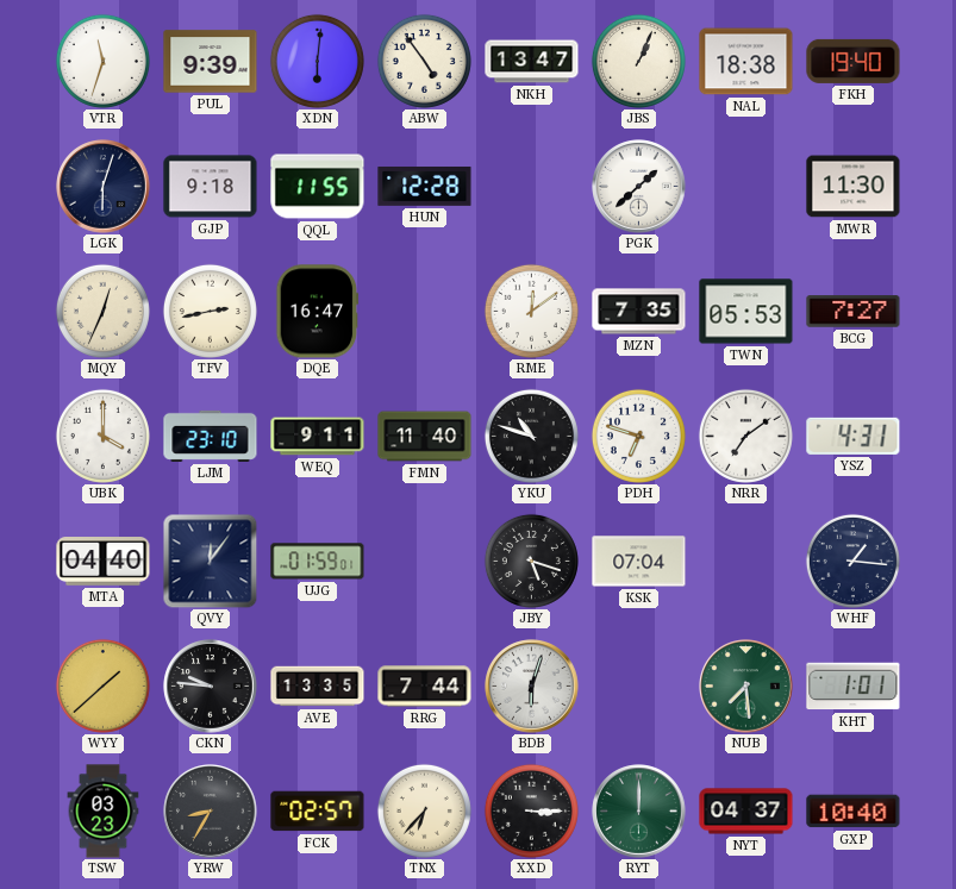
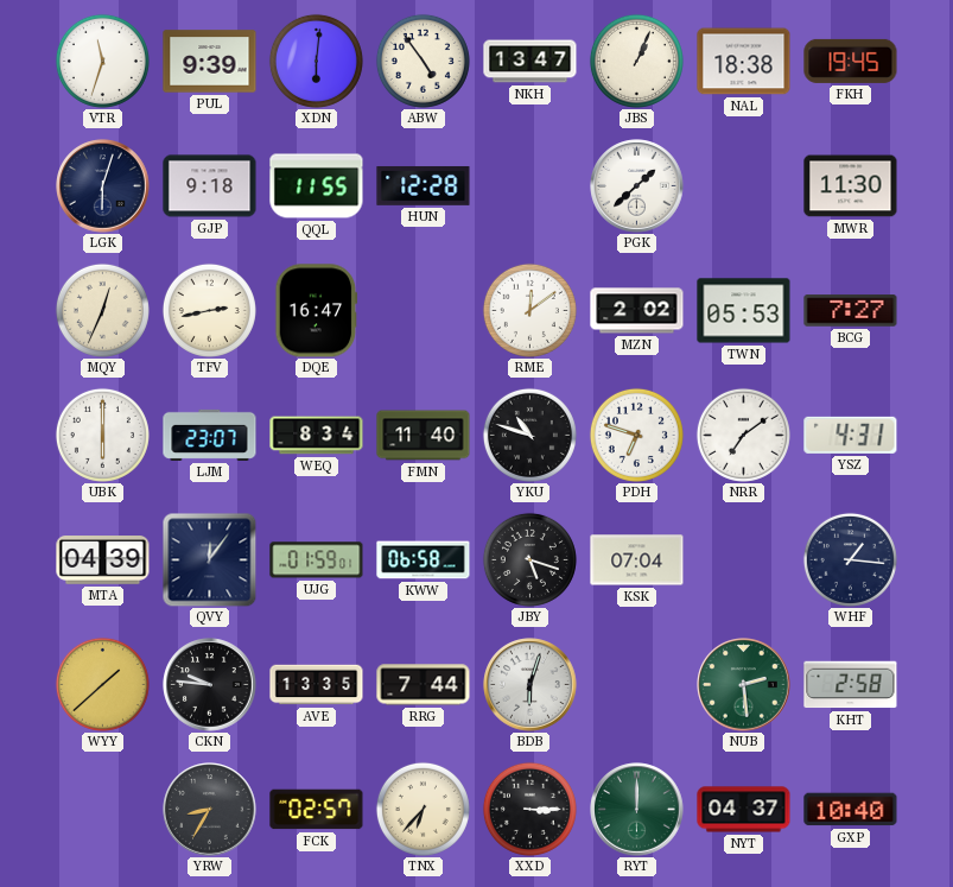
FKH: 19:40 -> 19:45 (851, 61)
MZN: 7:35 -> 2:02 (637, 311)
UBK: 4:00 -> 6:00 (102, 435)
LJM: 23:10 -> 23:07 (210, 435)
WEQ: 9:11 -> 8:34 (317, 436)
MTA: 04:40 -> 04:39 (103, 560)
KWW: none -> 06:58 (424, 560)
NUB: 7:29 -> 2:29 (744, 685)
KHT: 1:01 -> 2:58 (851, 685)
TSW: 03:23 -> none (104, 812)
